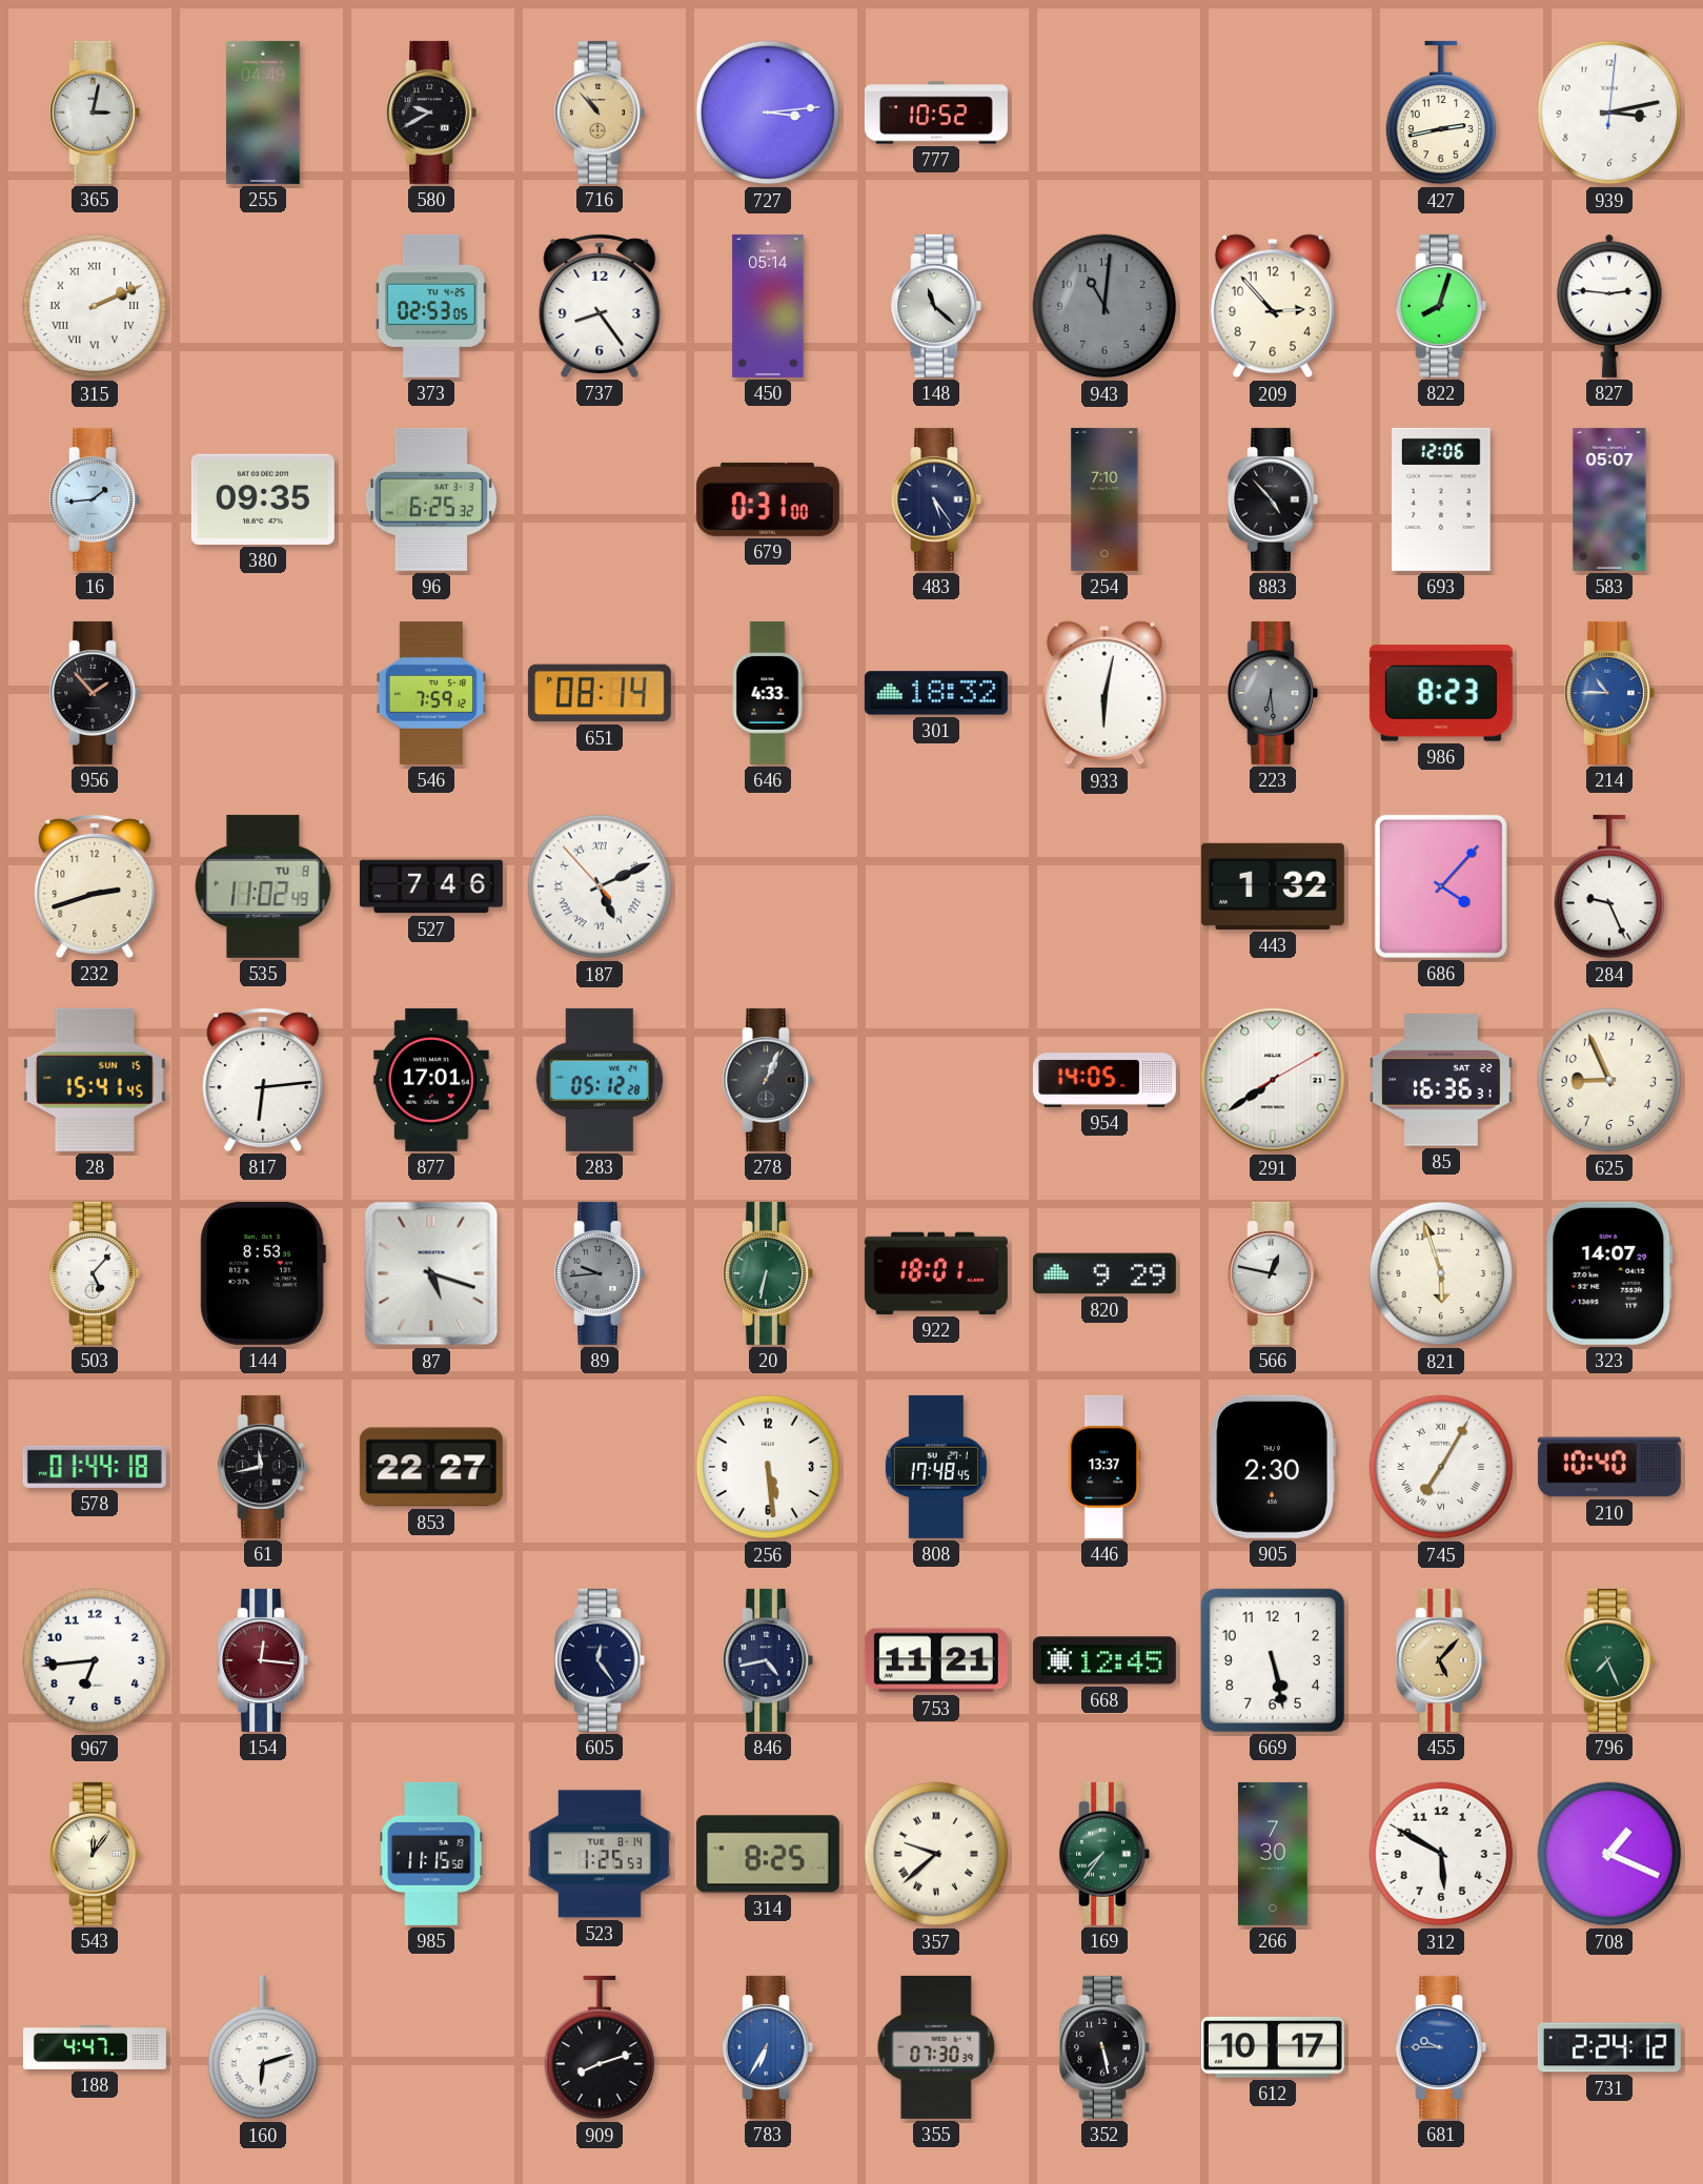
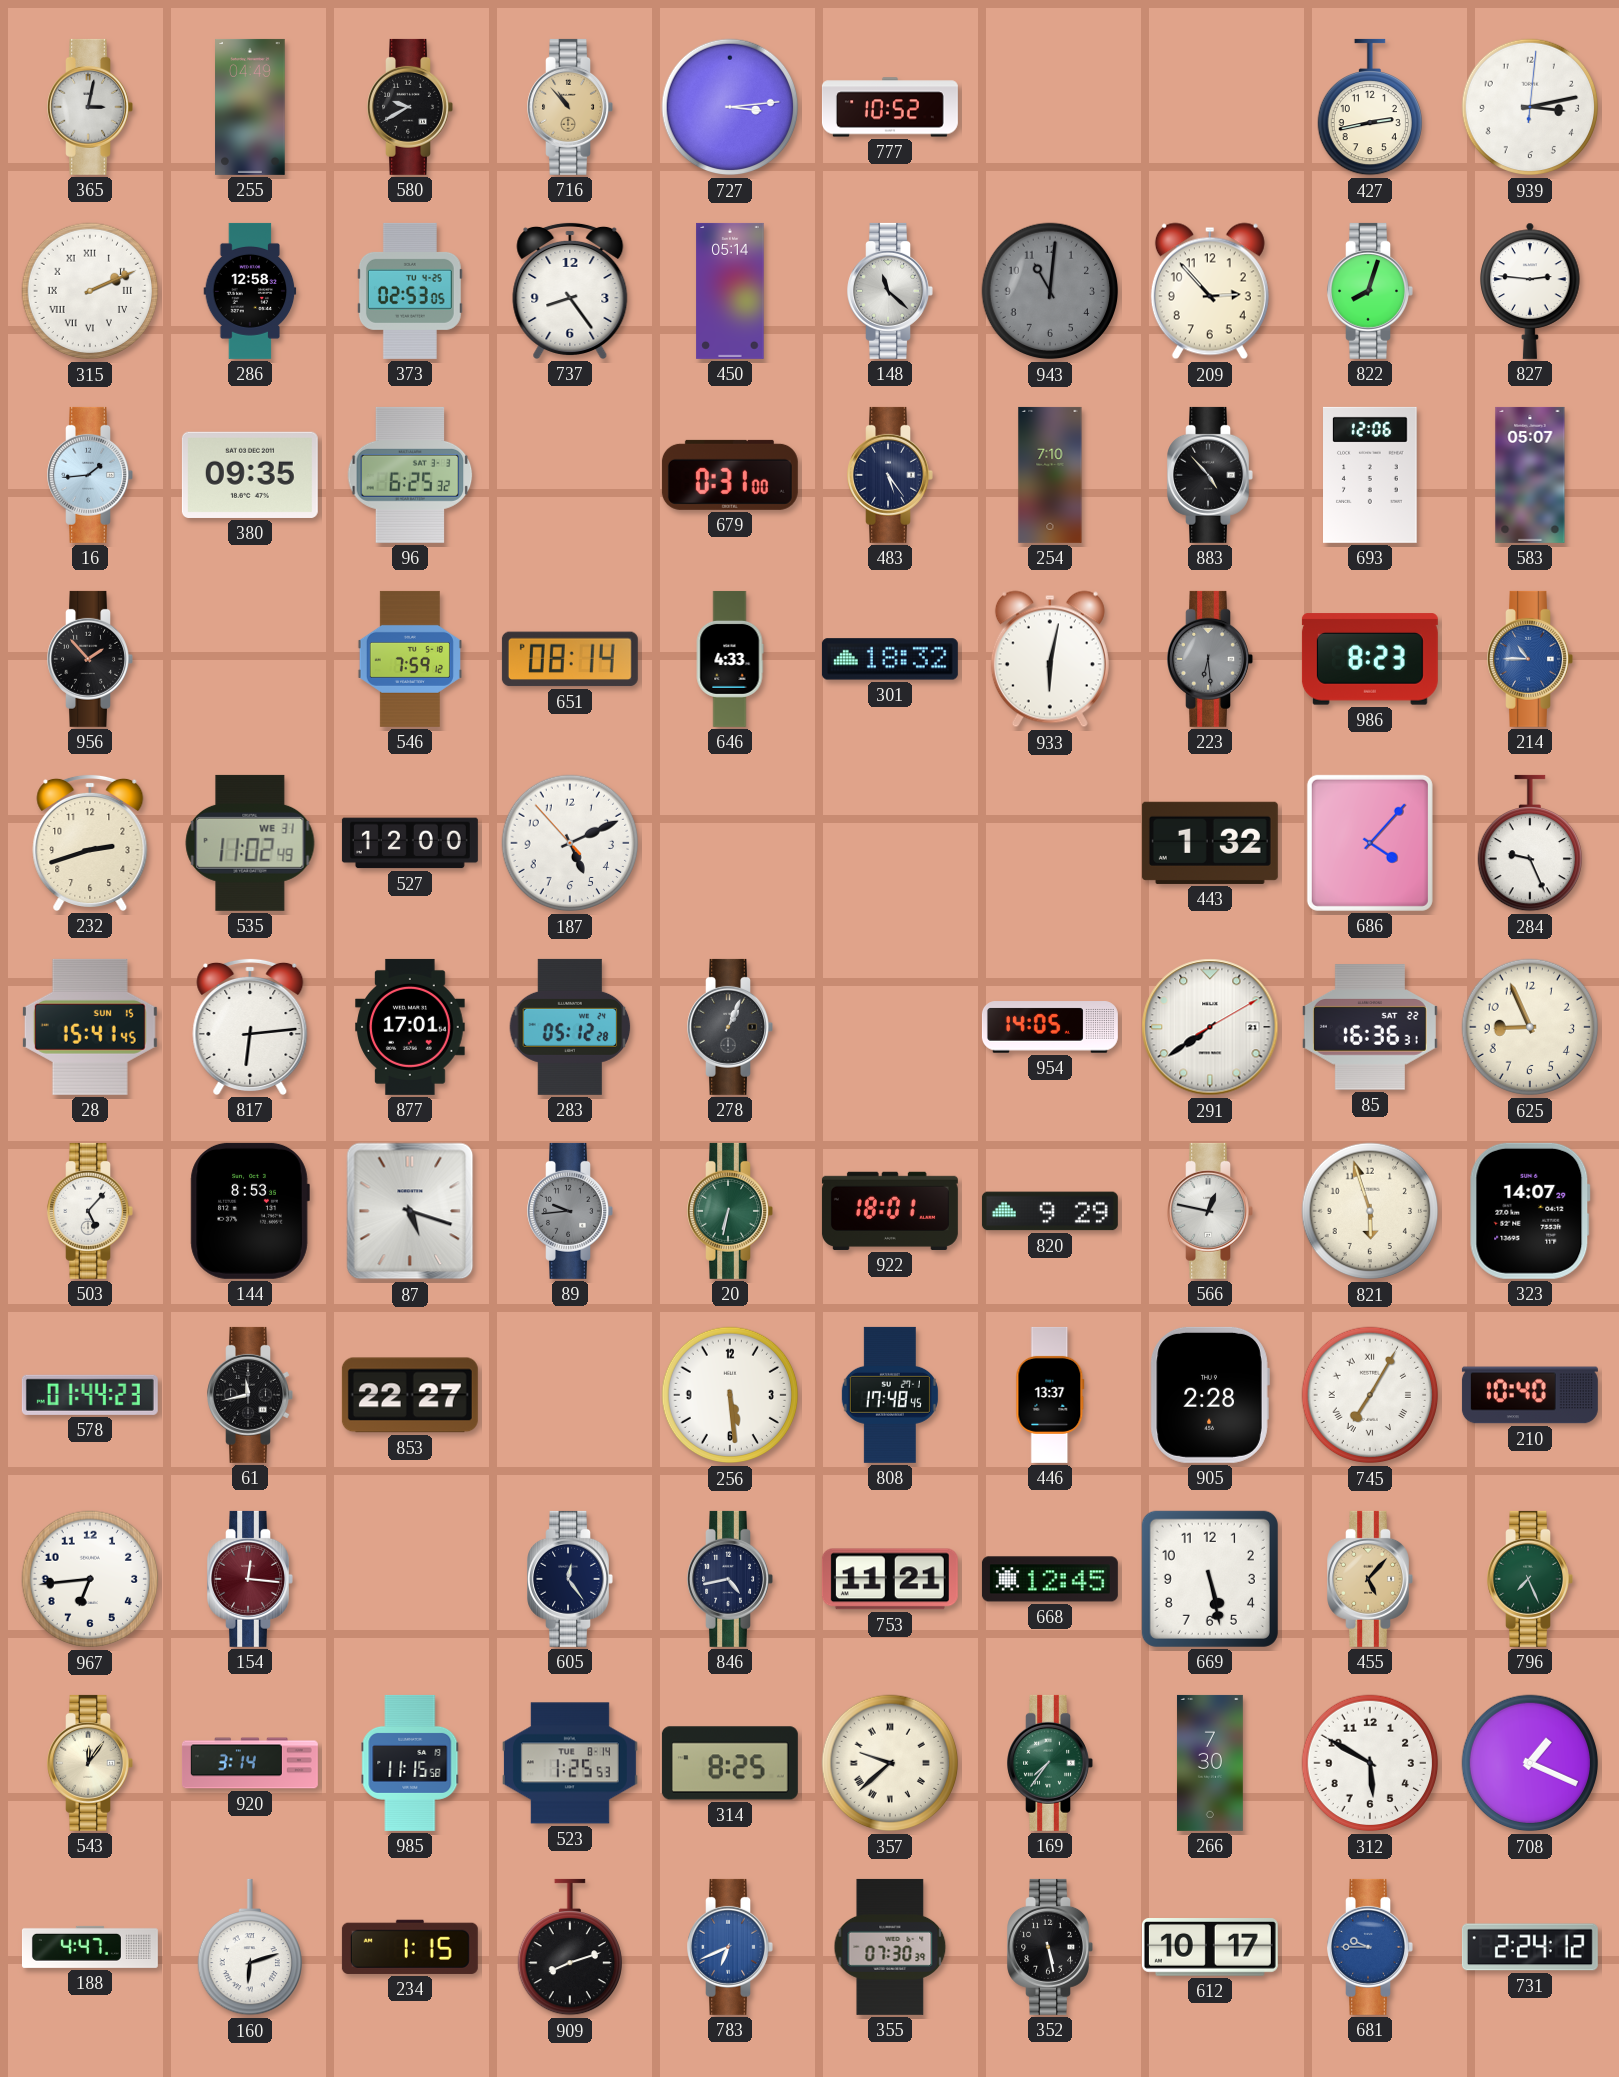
286: none -> 12:58 (250, 291)
535 date: TU 8 -> WE 31 (250, 843)
527: 7:46 -> 12:00 (410, 843)
187 numerals: Roman -> Arabic (570, 843)
578: 01:44:18 -> 01:44:23 (90, 1395)
905: 2:30 -> 2:28 (1210, 1395)
920: none -> 3:14 (250, 1763)
234: none -> 1:15 (410, 1947)
783: 6:35 -> 6:41 (730, 1947)
